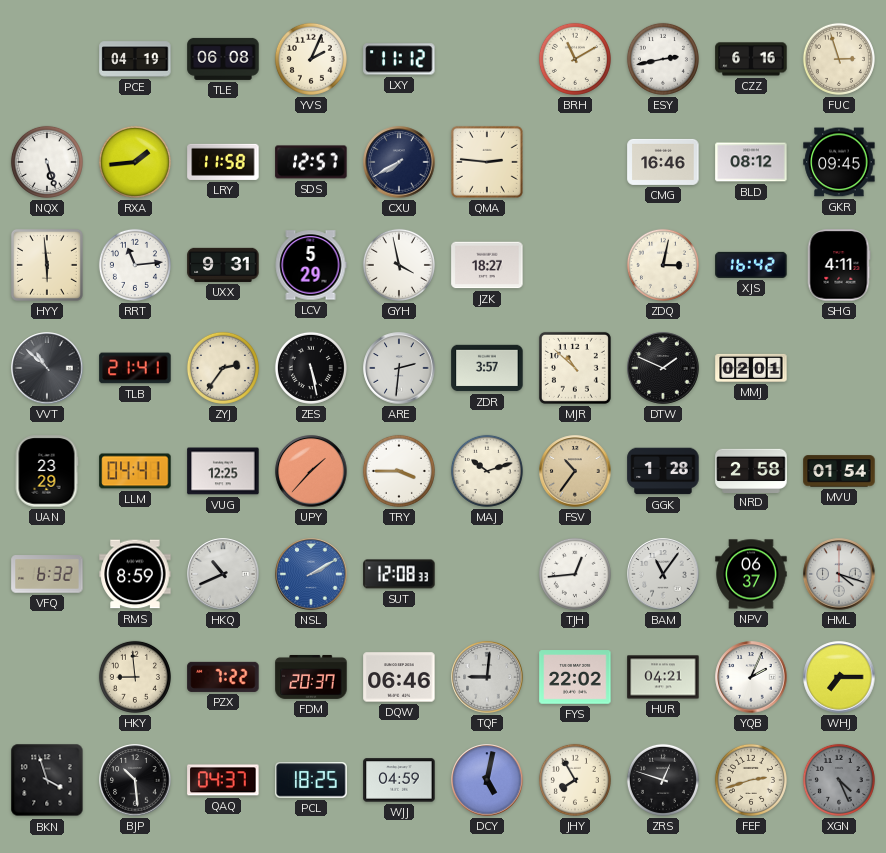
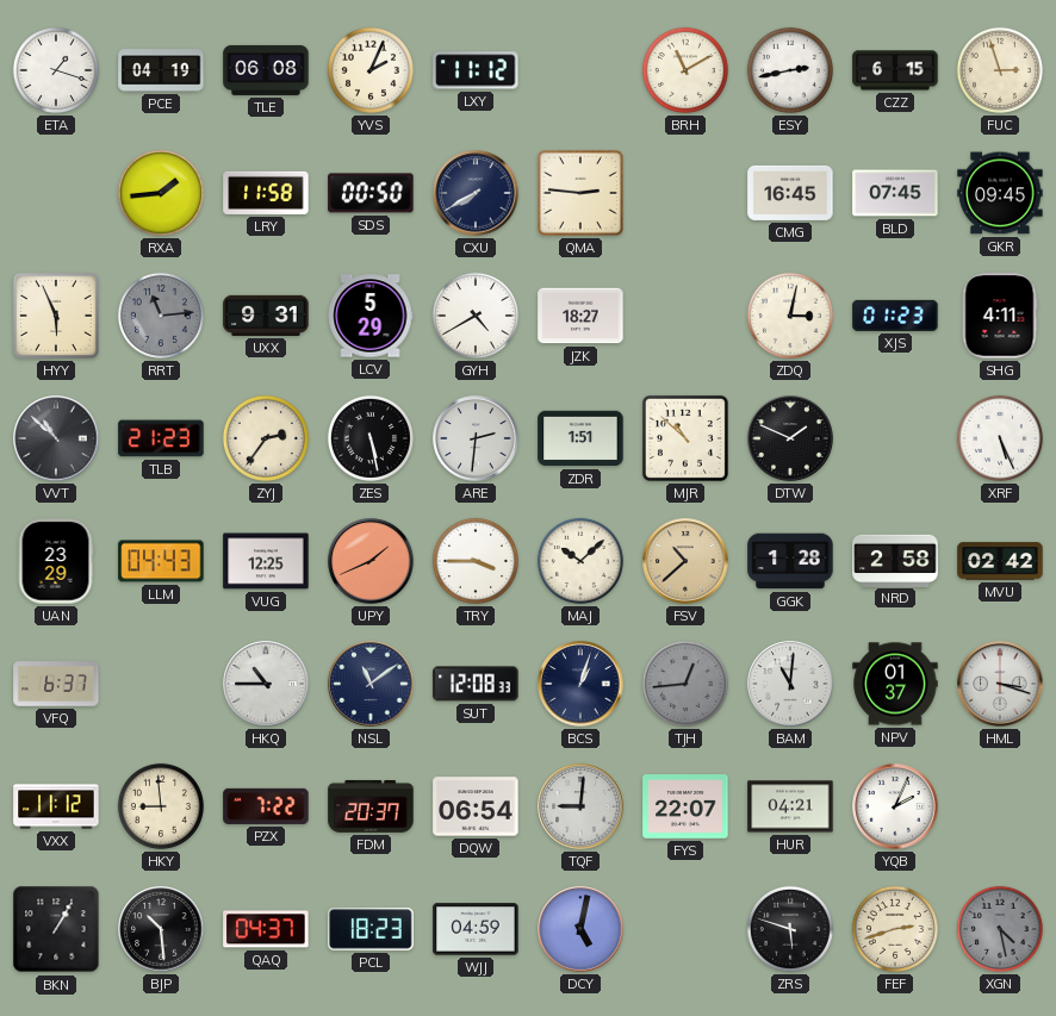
ETA: none -> 1:18 (56, 70)
CZZ: 6:16 -> 6:15 (895, 70)
NQX: 5:27 -> none (47, 162)
SDS: 12:57 -> 00:50 (371, 193)
CMG: 16:46 -> 16:45 (790, 193)
BLD: 08:12 -> 07:45 (895, 193)
HYY: 5:59 -> 5:56 (56, 316)
RRT dial: white -> grey (161, 316)
GYH: 3:58 -> 4:40 (476, 316)
XJS: 16:42 -> 01:23 (895, 316)
TLB: 21:41 -> 21:23 (161, 438)
ZDR: 3:57 -> 1:51 (580, 438)
MMJ: 02:01 -> none (751, 368)
XRF: none -> 5:26 (1000, 438)
LLM: 04:41 -> 04:43 (161, 561)
UPY: 1:37 -> 1:41 (371, 561)
MAJ: 10:12 -> 10:08 (580, 561)
FSV: 10:36 -> 10:38 (685, 561)
MVU: 01:54 -> 02:42 (1000, 561)
VFQ: 6:32 -> 6:37 (56, 684)
RMS: 8:59 -> none (135, 574)
HKQ: 10:41 -> 10:45 (266, 684)
NSL: 2:10 -> 11:09 (371, 684)
NSL dial: blue -> navy (371, 684)
BCS: none -> 1:03 (580, 684)
TJH dial: white -> grey (685, 684)
BAM: 11:06 -> 11:01 (790, 684)
NPV: 06:37 -> 01:37 (895, 684)
HML: 4:18 -> 3:18 (1000, 684)
VXX: none -> 11:12 (56, 806)
DQW: 06:46 -> 06:54 (476, 806)
FYS: 22:02 -> 22:07 (685, 806)
WHJ: 7:15 -> none (839, 677)
BKN: 3:57 -> 1:05 (56, 929)
PCL: 18:25 -> 18:23 (371, 929)
JHY: 7:55 -> none (575, 780)
ZRS: 12:48 -> 5:48 (790, 929)
XGN: 4:26 -> 4:28 (1000, 929)
